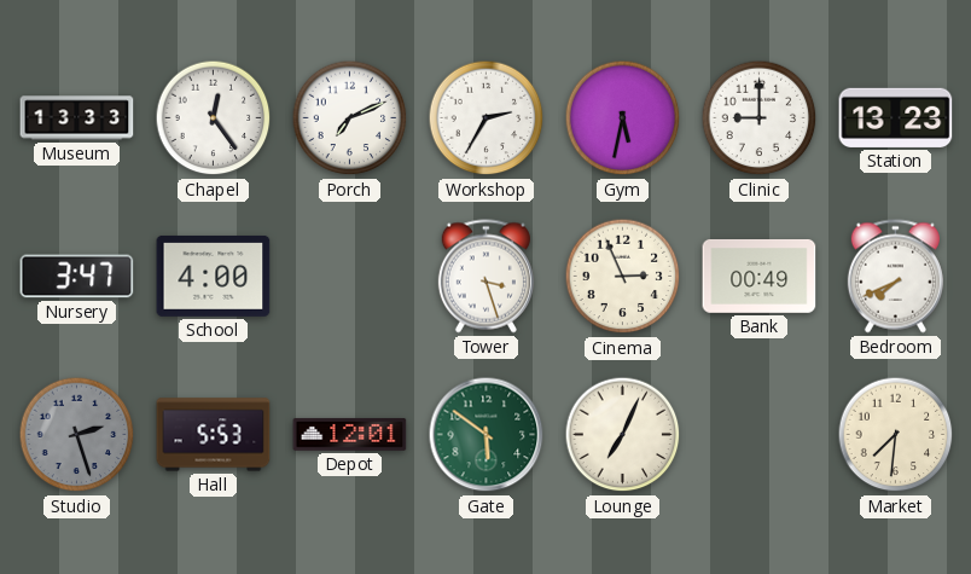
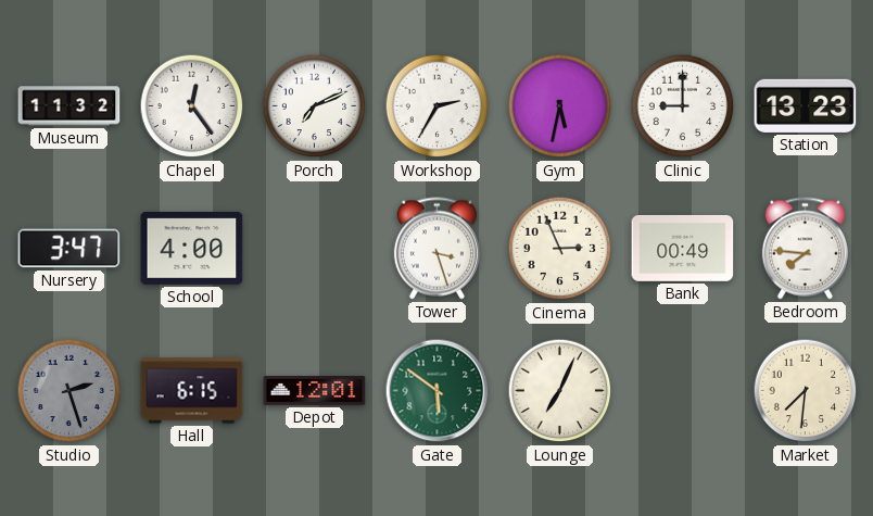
Museum: 13:33 -> 11:32 (69, 106)
Bedroom: 7:41 -> 7:46 (805, 249)
Hall: 5:53 -> 6:15 (192, 391)
